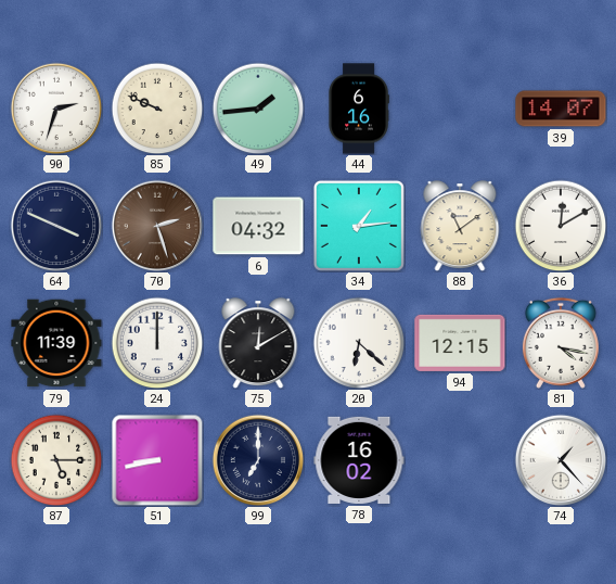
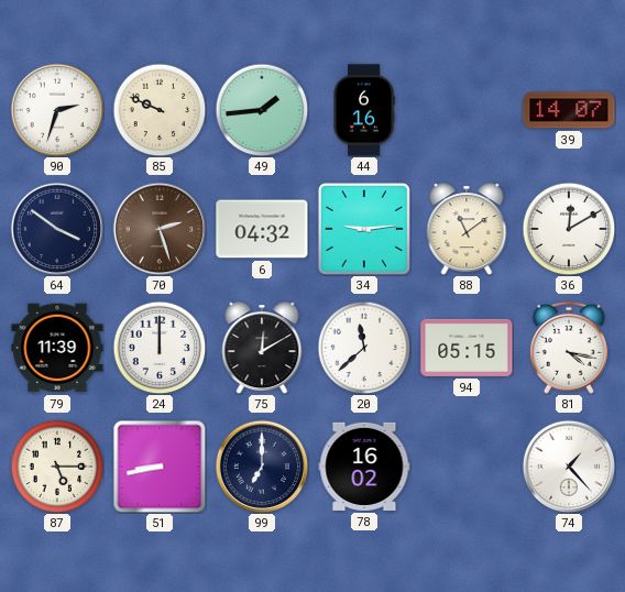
64: 3:49 -> 3:51 (57, 229)
34: 1:14 -> 9:14 (364, 229)
20: 6:22 -> 11:38 (364, 348)
94: 12:15 -> 05:15 (467, 348)
